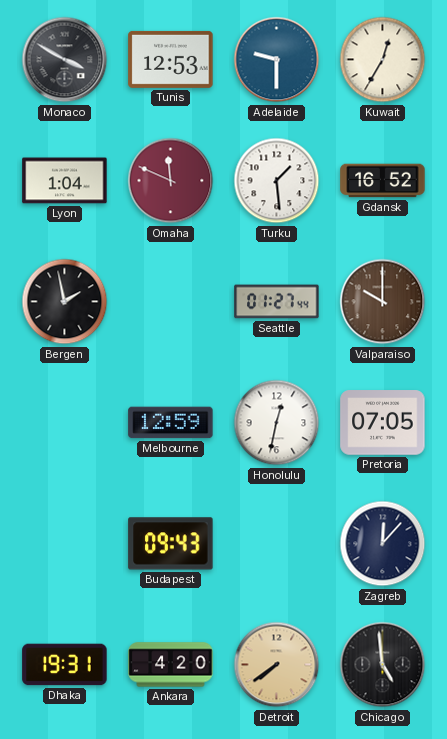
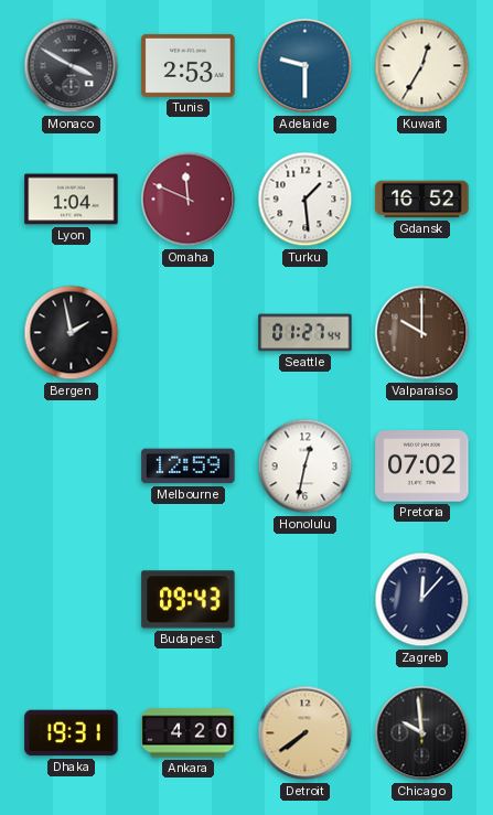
Tunis: 12:53 -> 2:53 (189, 65)
Pretoria: 07:05 -> 07:02 (422, 467)
Chicago: 4:59 -> 9:59 (422, 733)
